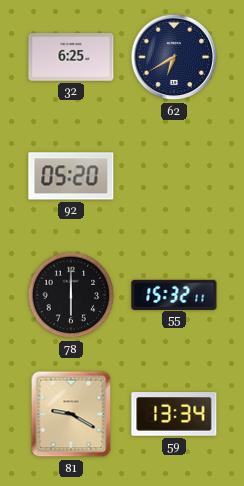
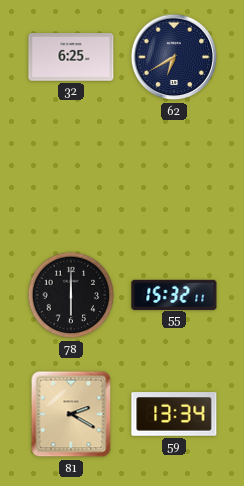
92: 05:20 -> none (71, 176)
81: 9:20 -> 2:20 (71, 414)
